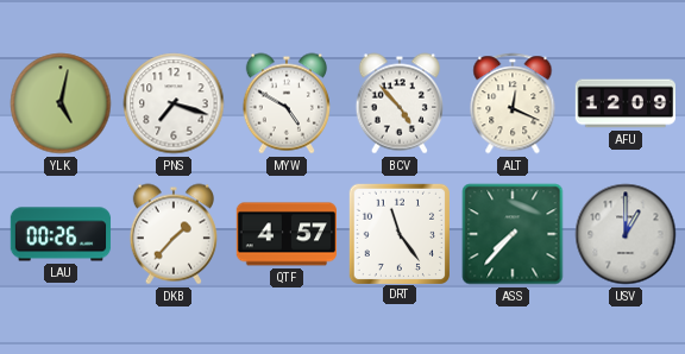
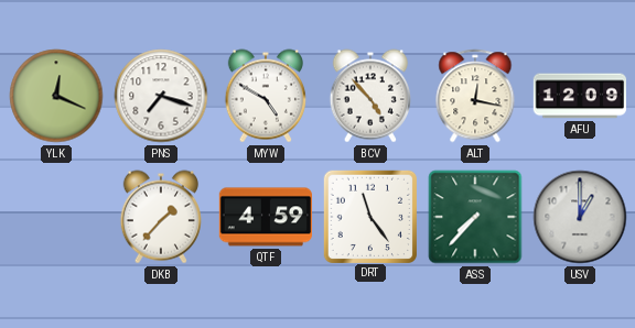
YLK: 5:02 -> 12:19 (56, 96)
ALT: 12:19 -> 12:17 (475, 96)
LAU: 00:26 -> none (61, 234)
QTF: 4:57 -> 4:59 (265, 217)
